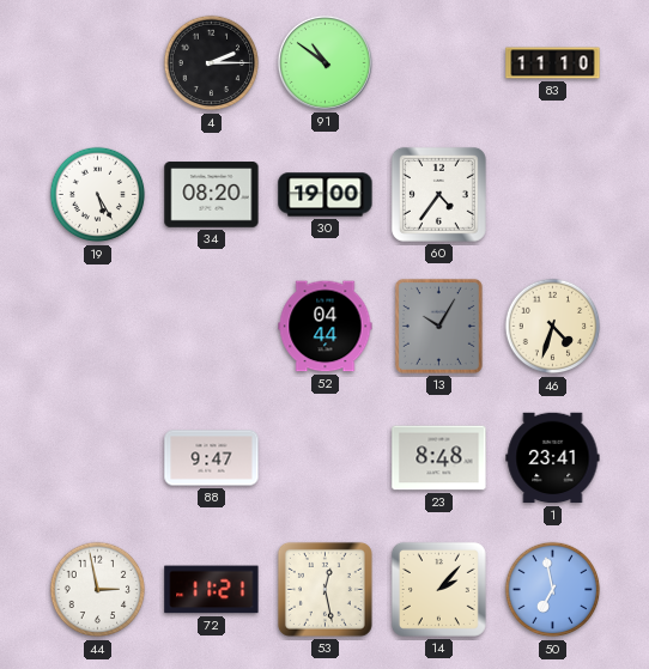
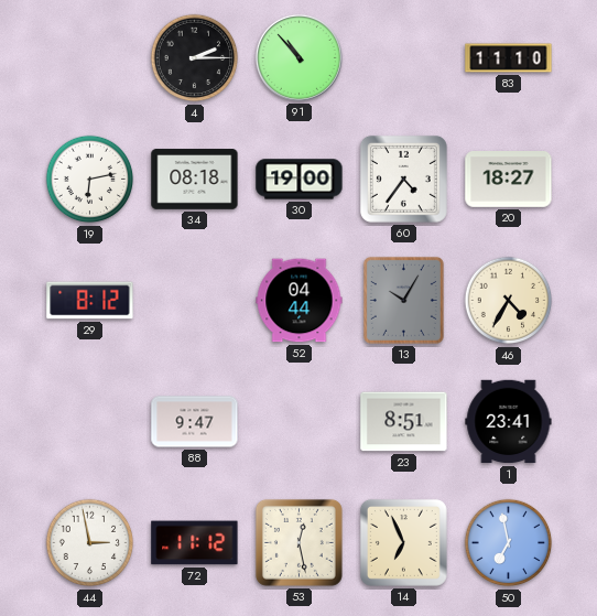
91: 10:51 -> 10:53 (298, 57)
19: 5:25 -> 6:13 (90, 180)
34: 08:20 -> 08:18 (195, 180)
20: none -> 18:27 (509, 180)
29: none -> 8:12 (90, 301)
46: 4:33 -> 4:35 (509, 301)
23: 8:48 -> 8:51 (404, 422)
72: 11:21 -> 11:12 (195, 543)
14: 2:07 -> 6:56 (403, 542)
